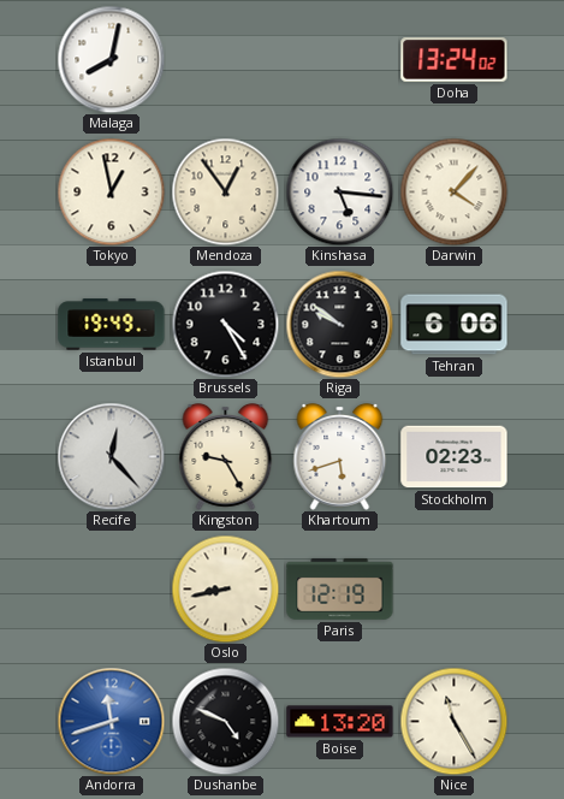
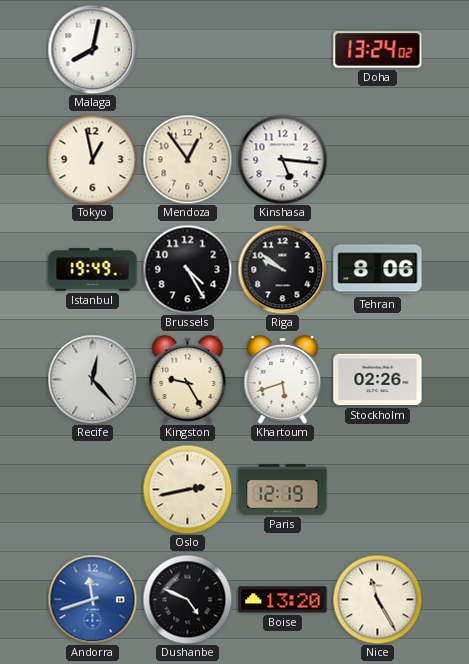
Darwin: 4:07 -> none (453, 191)
Tehran: 6:06 -> 8:06 (378, 270)
Stockholm: 02:23 -> 02:26 (378, 380)
Oslo: 8:43 -> 2:43 (187, 489)
